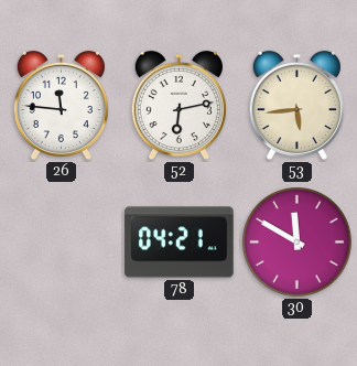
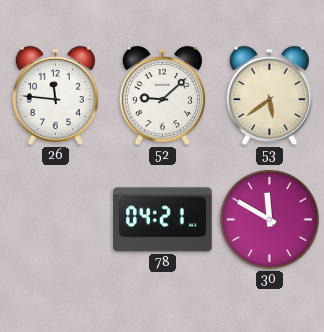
52: 6:13 -> 9:08 (162, 96)
53: 5:44 -> 5:39 (269, 96)
